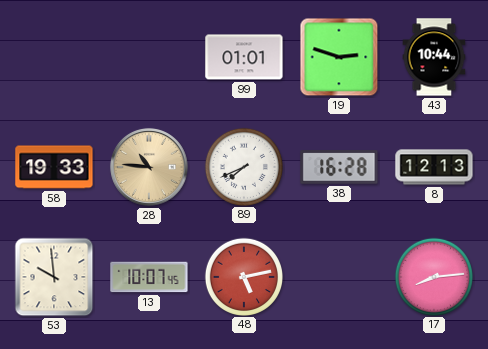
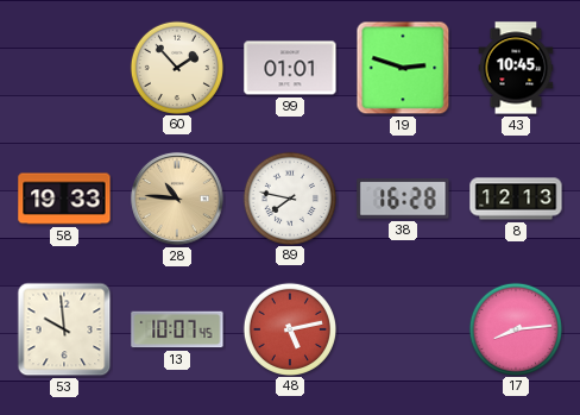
60: none -> 1:53 (176, 67)
43: 10:44 -> 10:45 (516, 68)
89: 7:41 -> 7:47 (289, 197)
